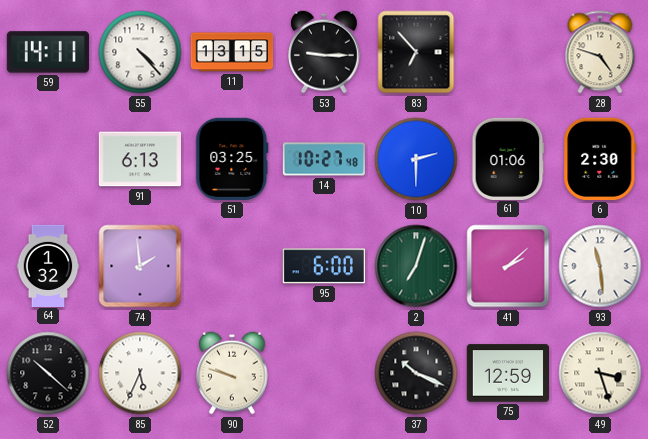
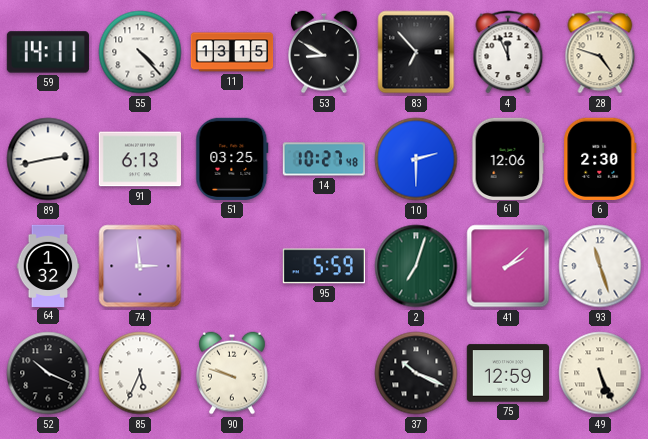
53: 9:15 -> 8:50 (324, 52)
4: none -> 11:56 (508, 52)
89: none -> 2:43 (48, 159)
61: 01:06 -> 12:06 (508, 158)
74: 1:59 -> 2:59 (140, 266)
95: 6:00 -> 5:59 (324, 266)
93: 11:29 -> 11:27 (600, 266)
52: 10:22 -> 10:19 (48, 373)
49: 3:27 -> 5:26 (600, 373)
